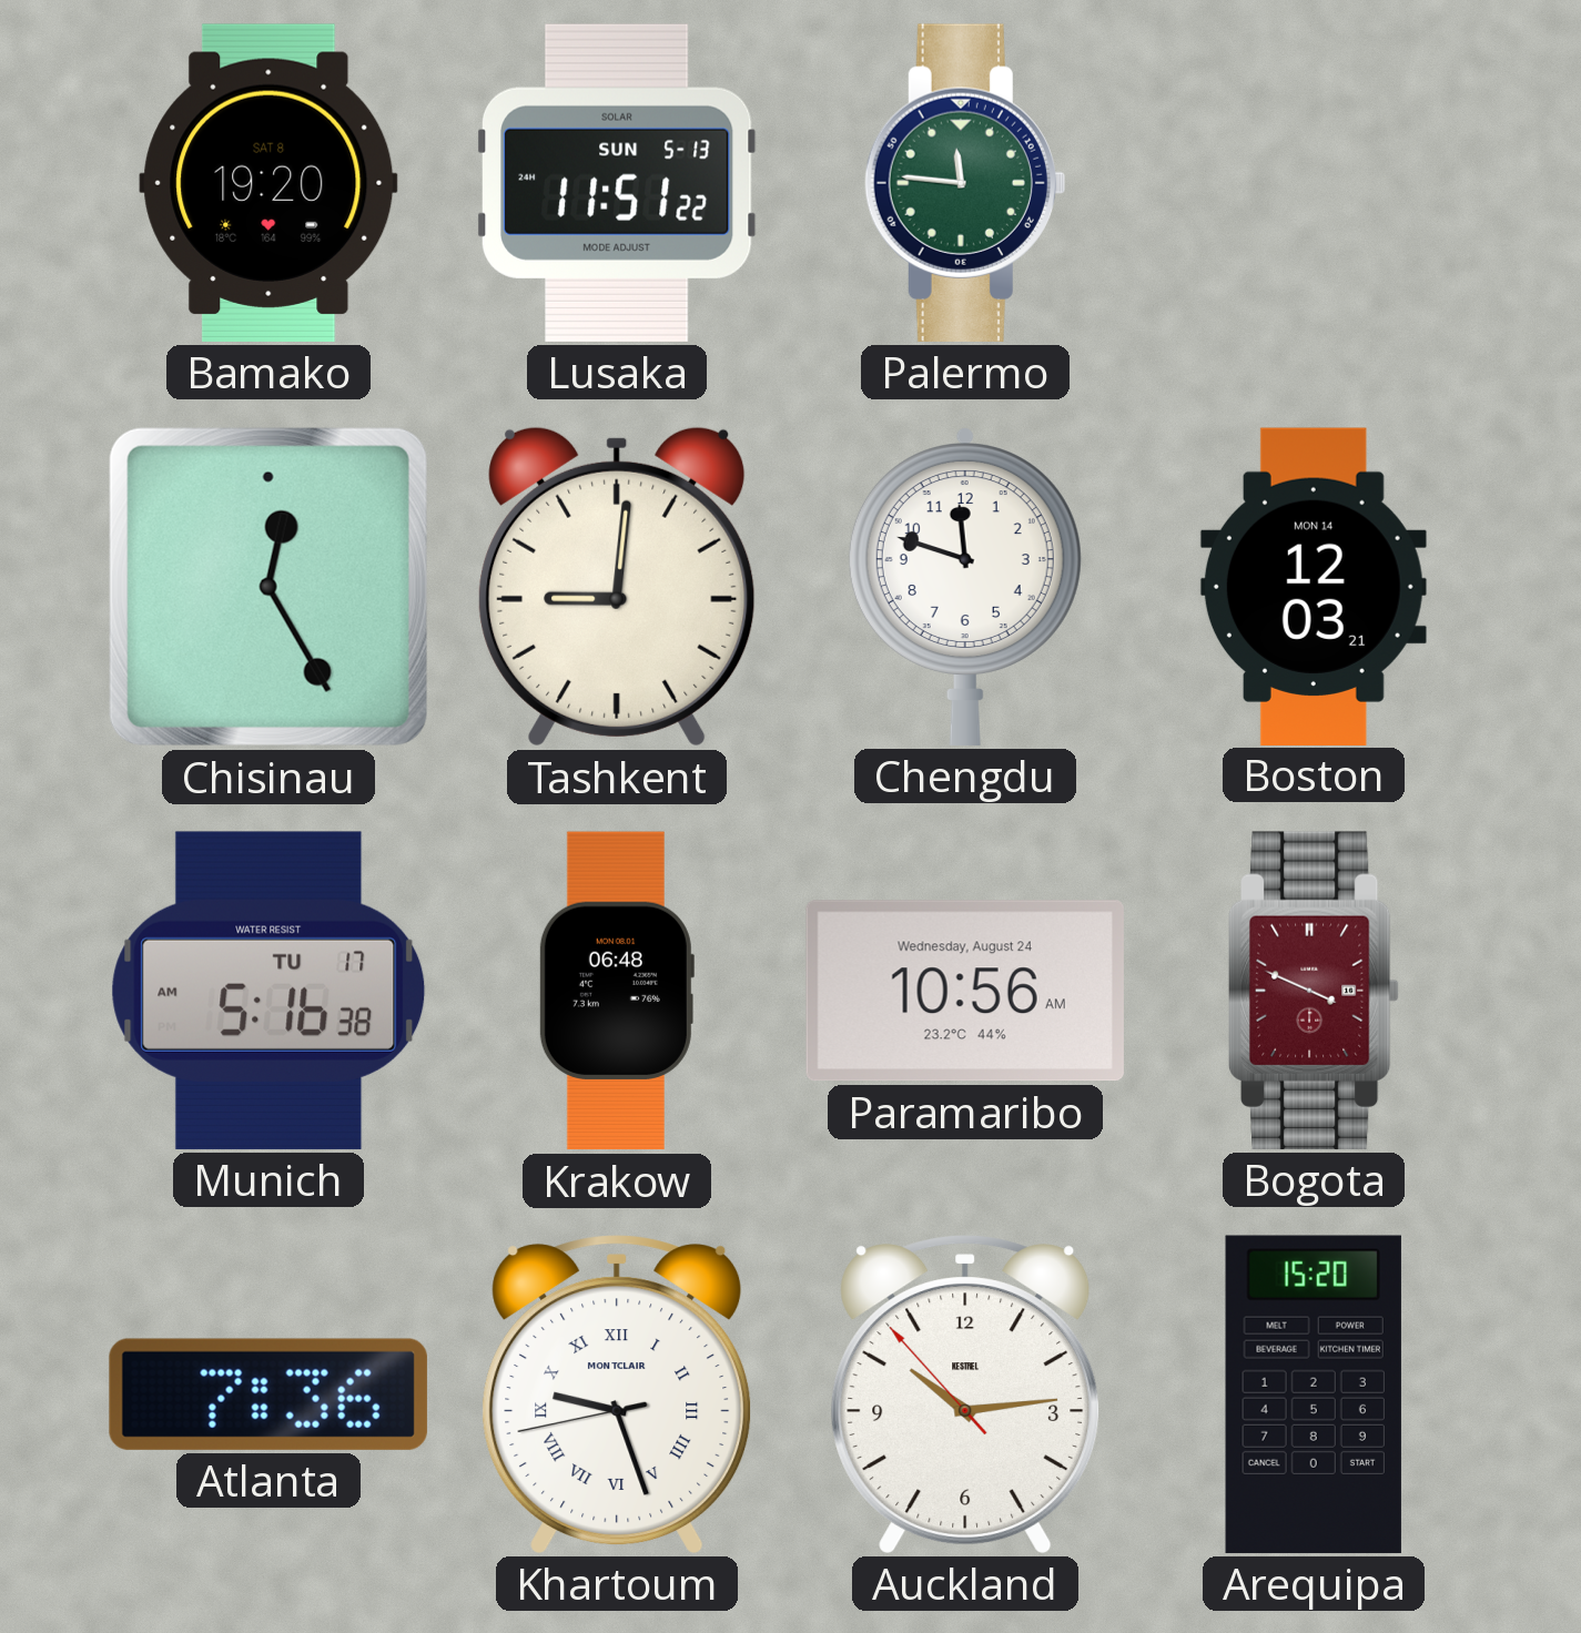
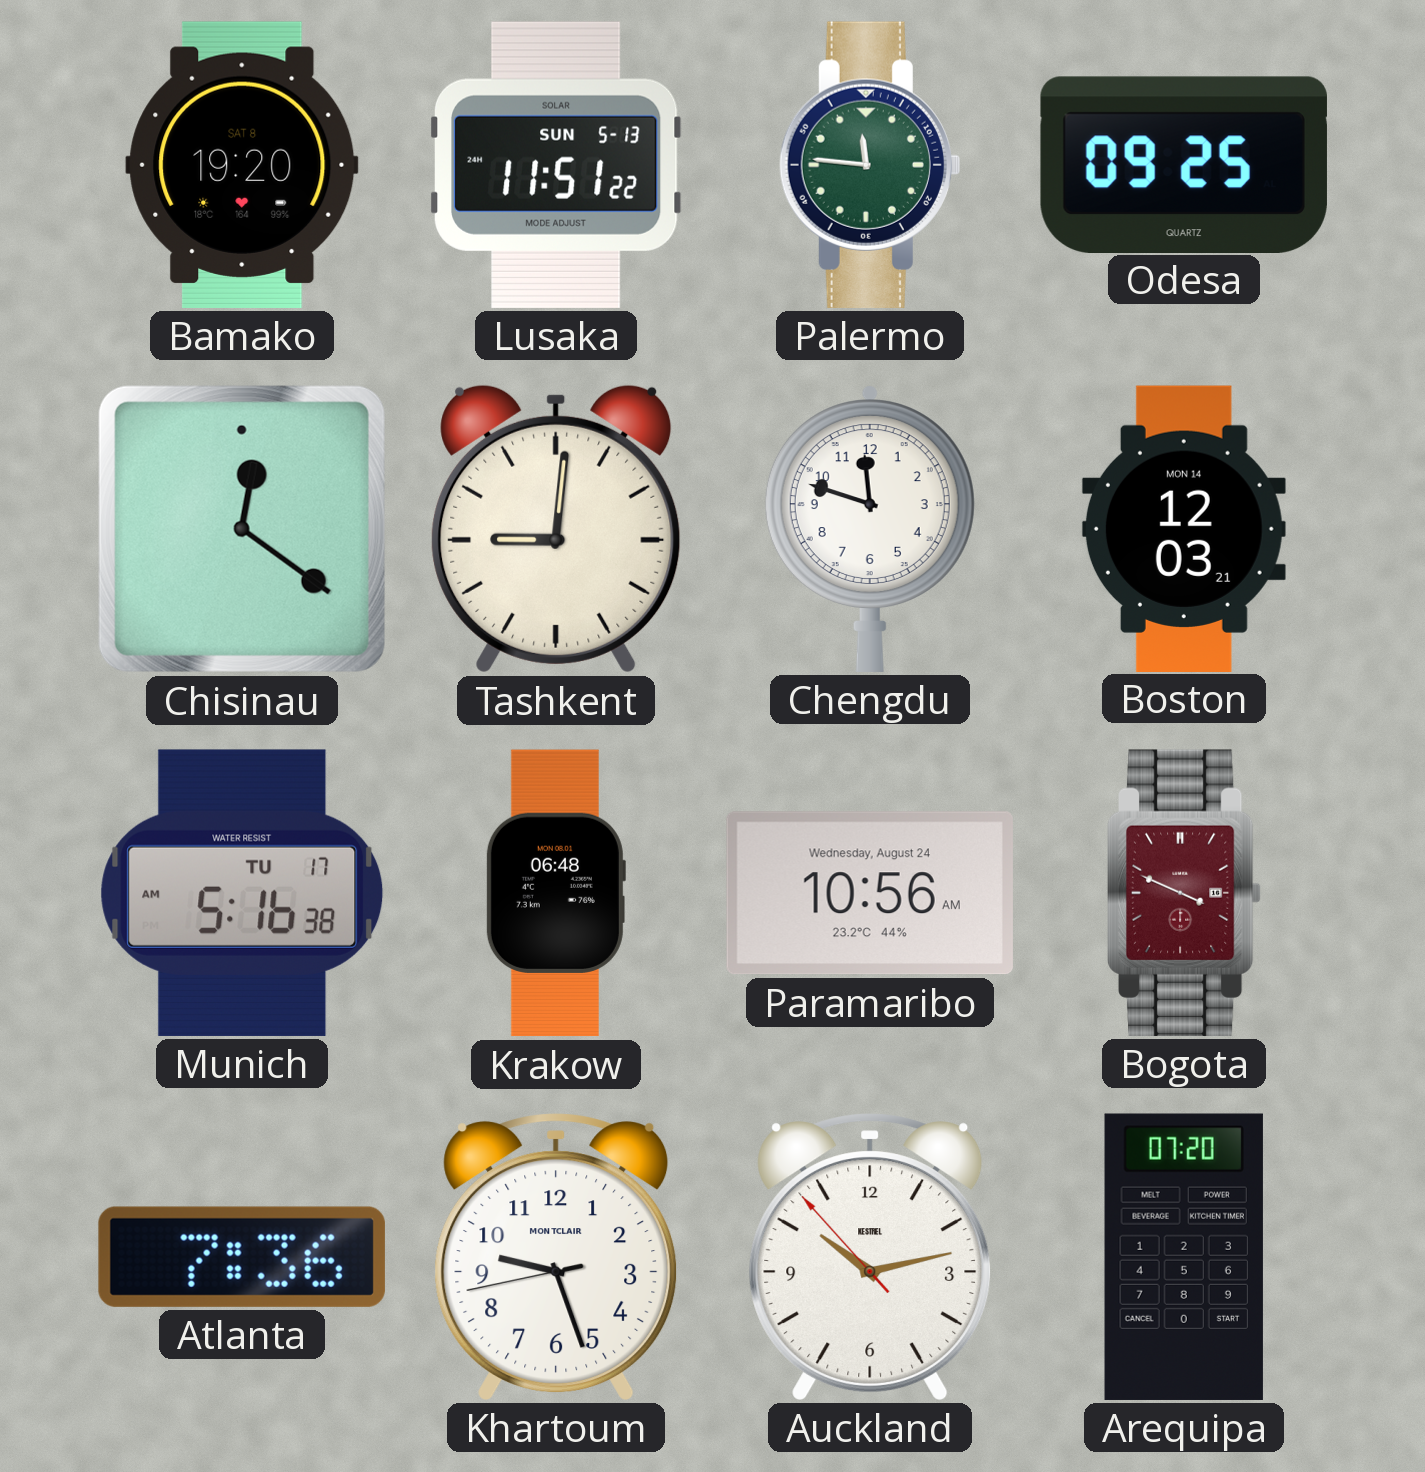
Odesa: none -> 09:25 (1184, 164)
Chisinau: 12:25 -> 12:21 (242, 529)
Khartoum numerals: Roman -> Arabic (556, 1257)
Auckland: 10:13 -> 10:12 (870, 1257)
Arequipa: 15:20 -> 07:20 (1184, 1257)
